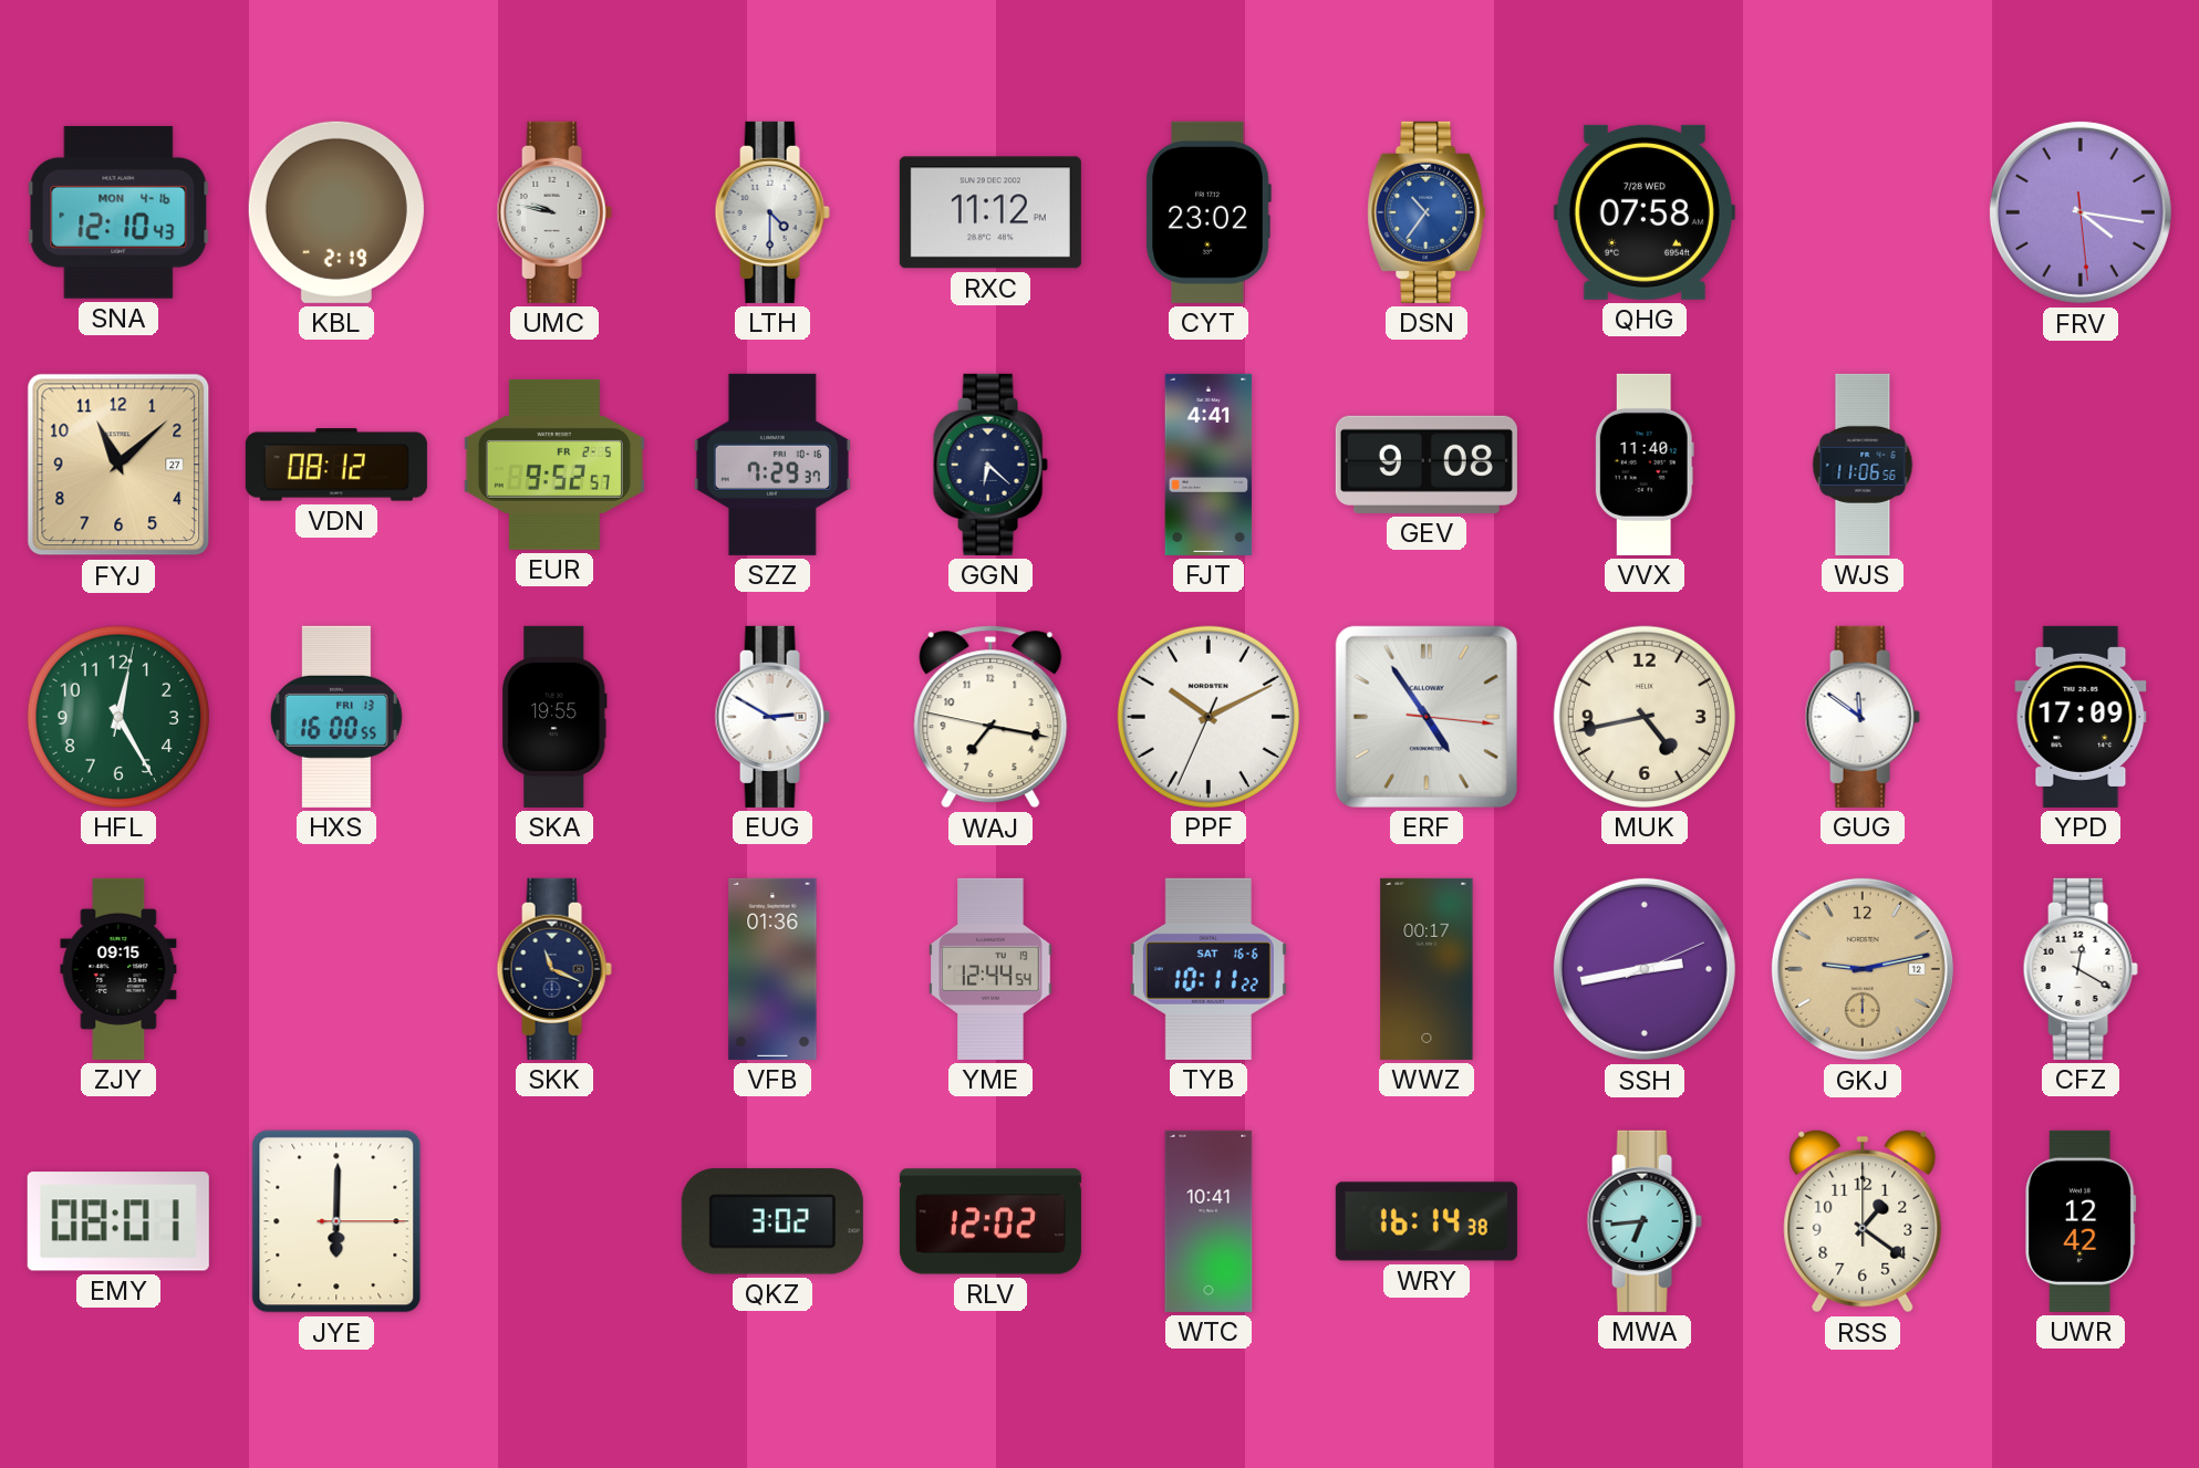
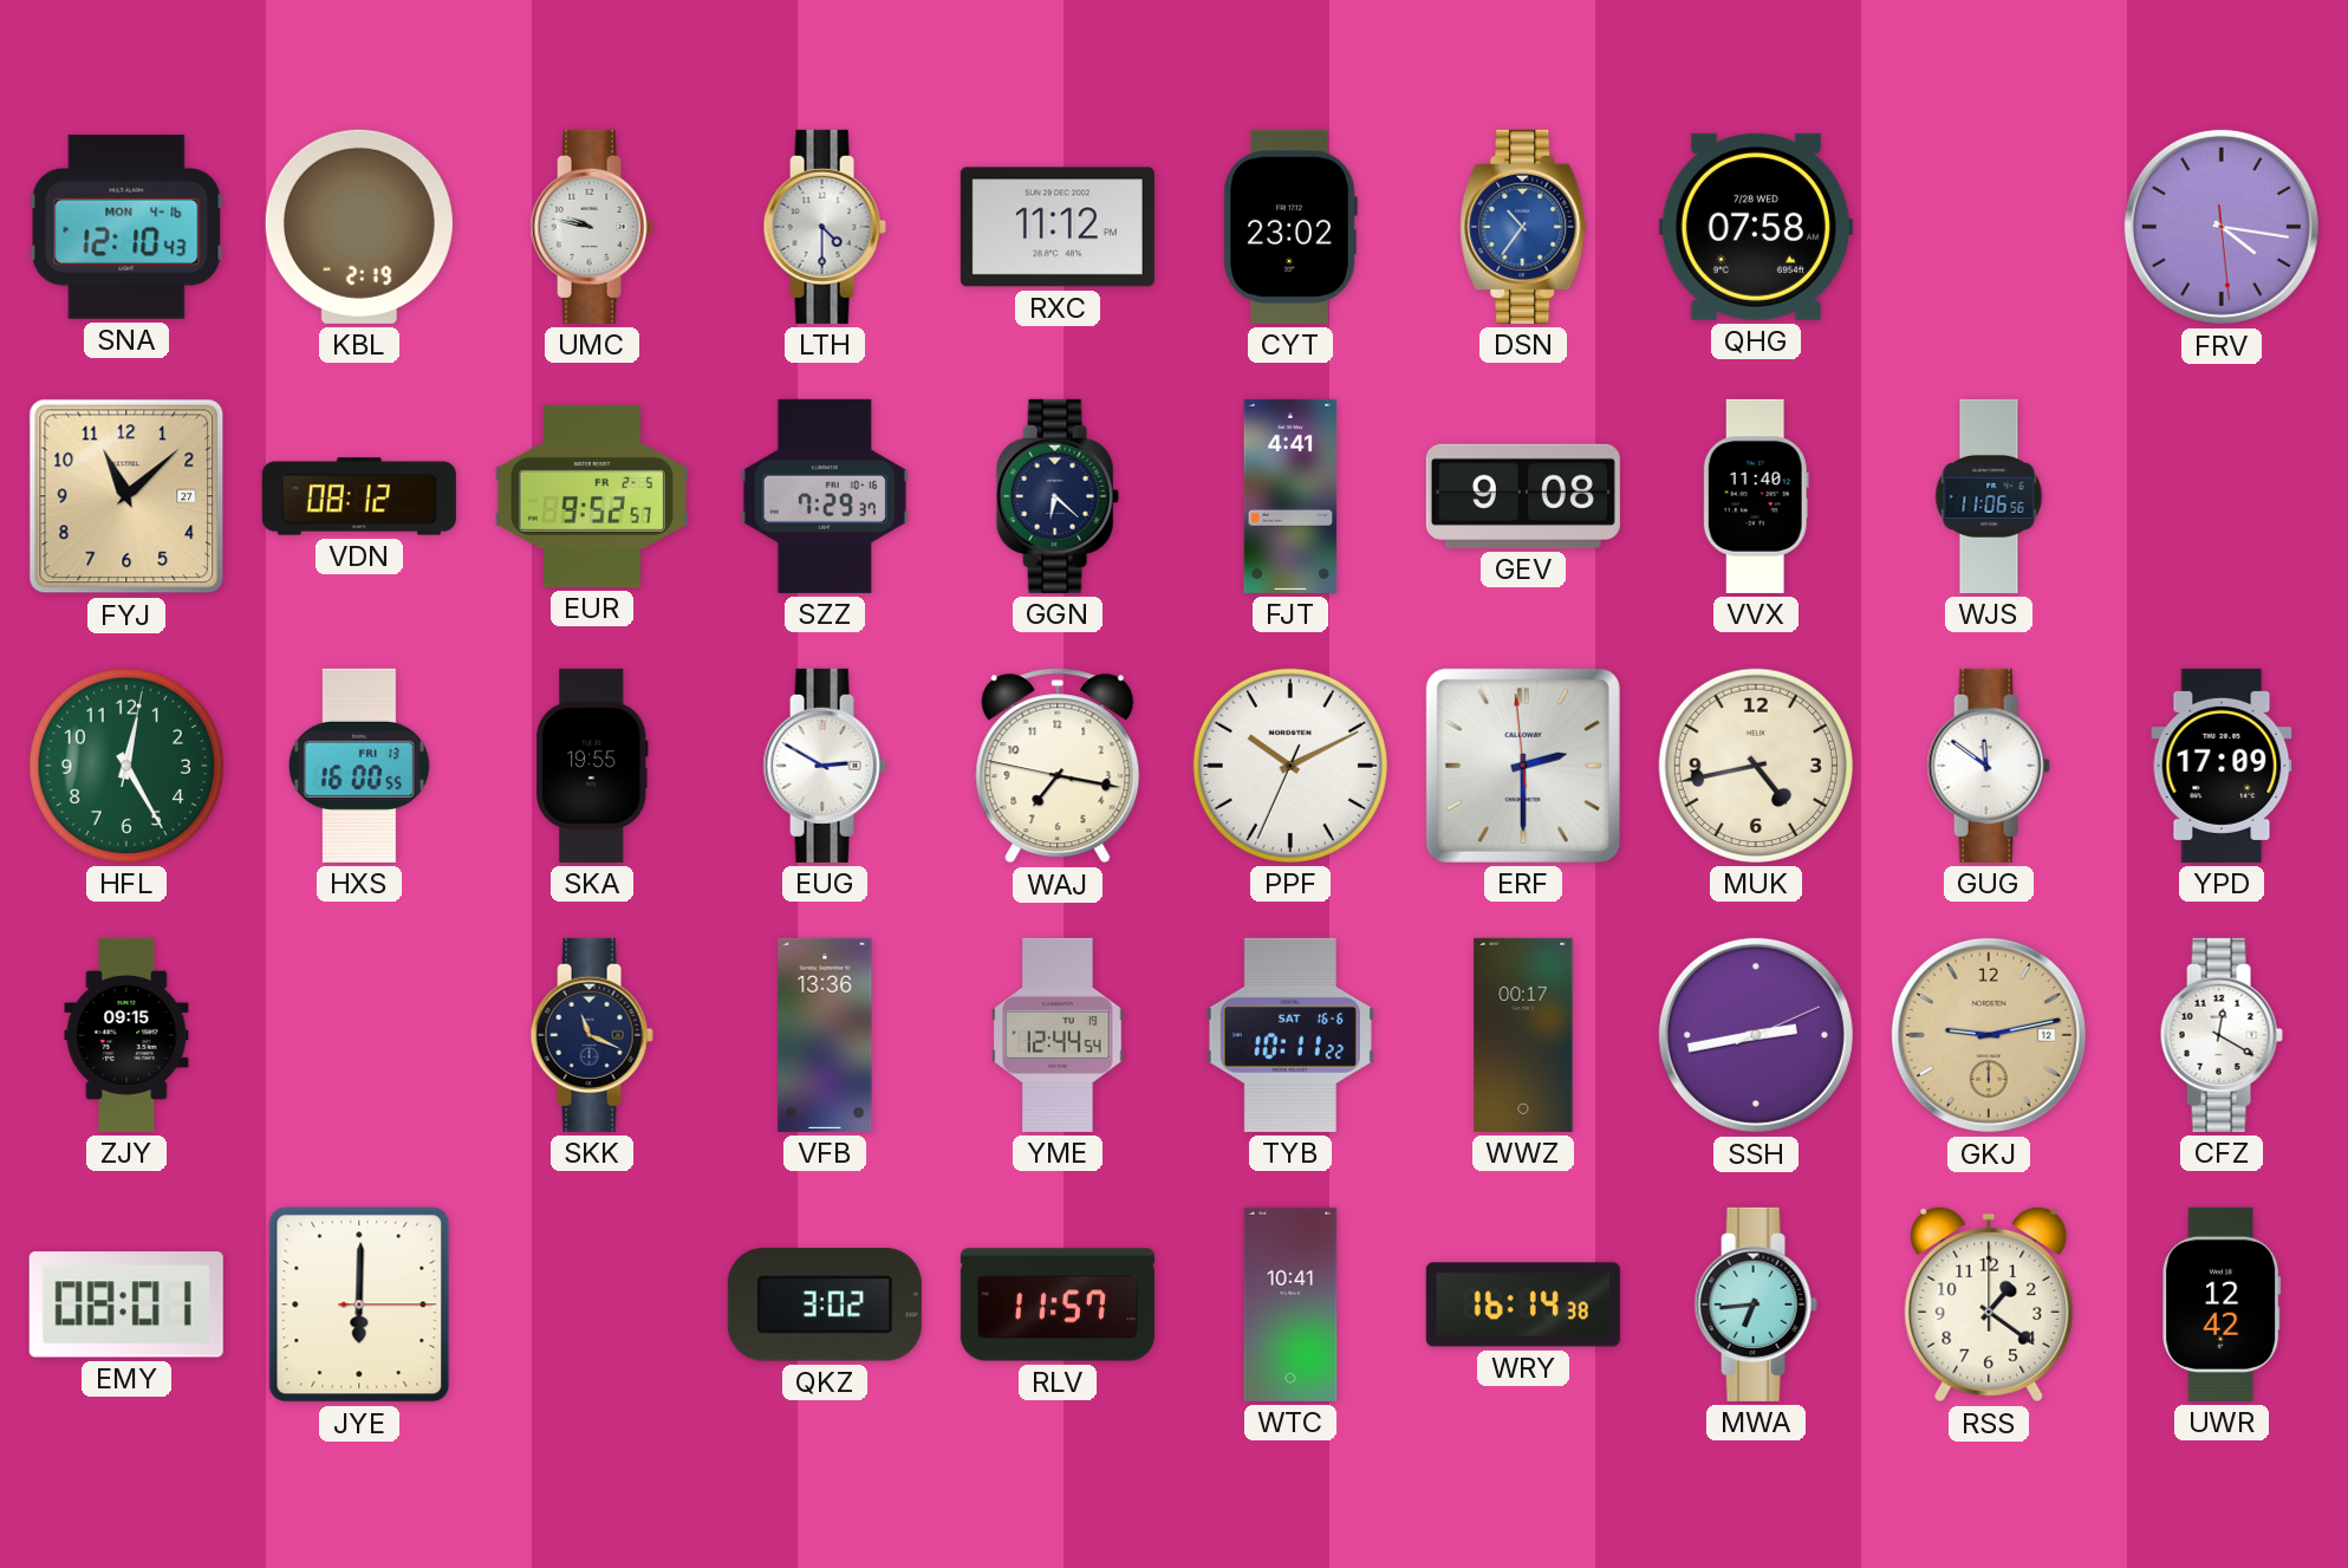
ERF: 4:54 -> 2:29 (1523, 766)
VFB: 01:36 -> 13:36 (825, 1035)
RLV: 12:02 -> 11:57 (1058, 1305)
